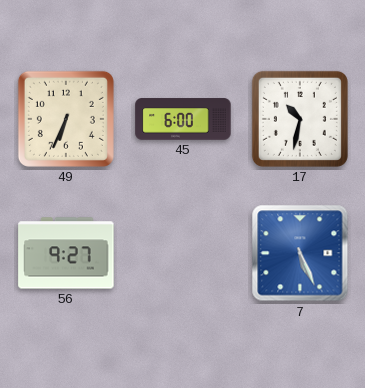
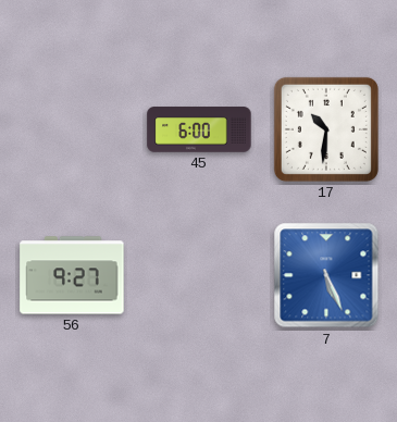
49: 6:34 -> none (66, 119)
17: 10:32 -> 10:31 (326, 129)
